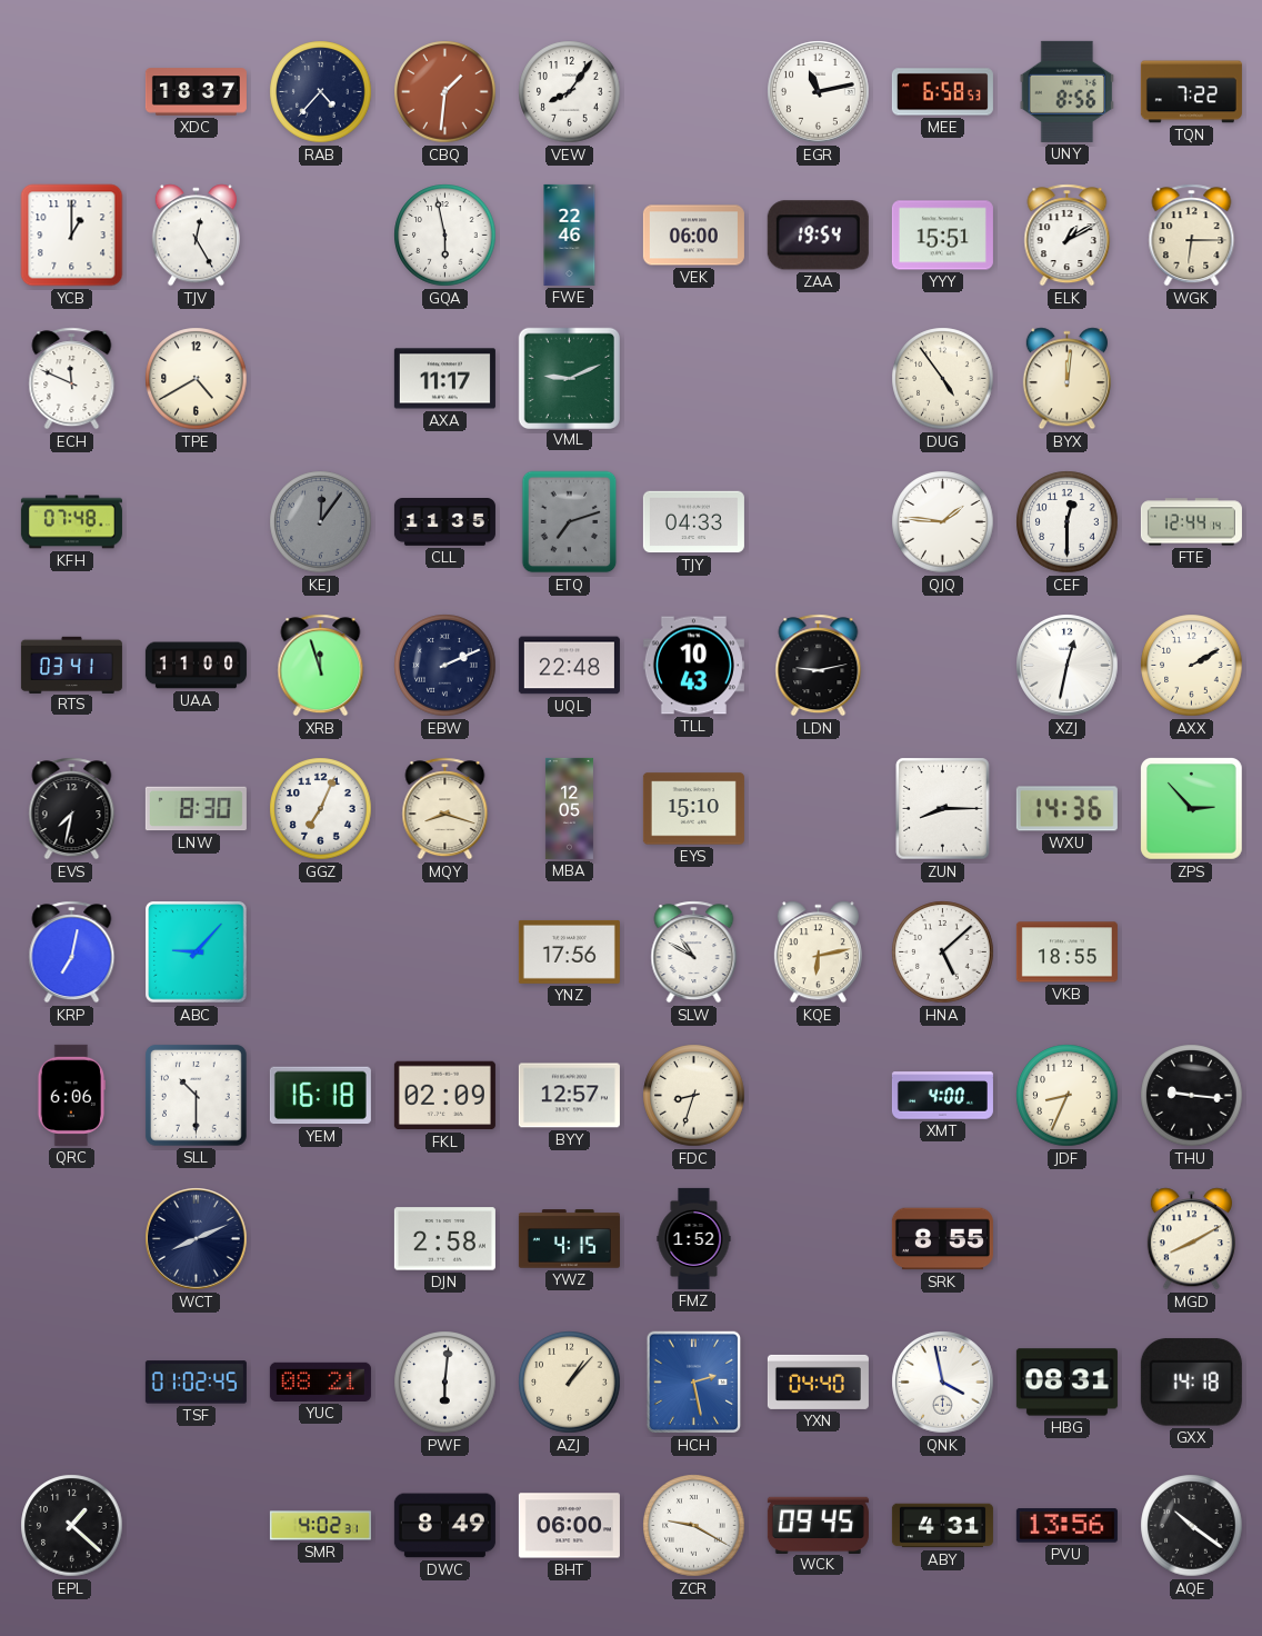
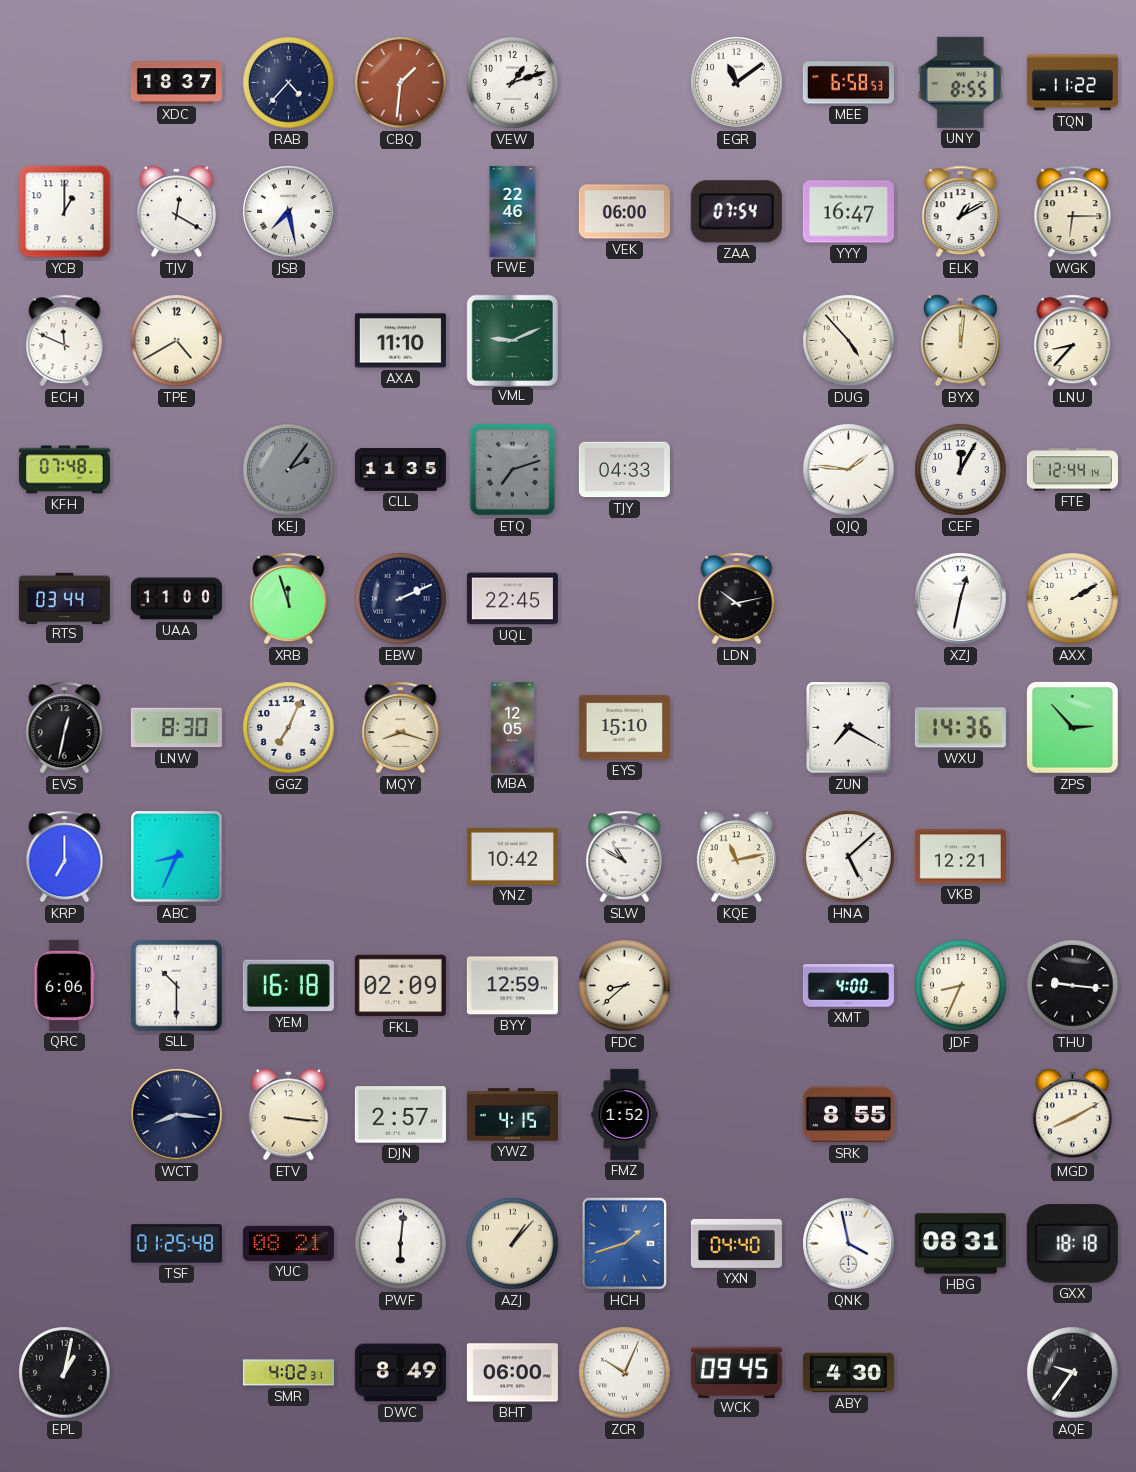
VEW: 8:06 -> 1:12 (513, 83)
EGR: 11:13 -> 11:09 (737, 83)
UNY: 8:56 -> 8:55 (960, 82)
TQN: 7:22 -> 11:22 (1072, 83)
TJV: 12:25 -> 12:20 (176, 212)
JSB: none -> 7:28 (289, 212)
GQA: 5:58 -> none (445, 236)
ZAA: 19:54 -> 07:54 (736, 212)
YYY: 15:51 -> 16:47 (848, 212)
AXA: 11:17 -> 11:10 (400, 341)
DUG: 4:54 -> 4:53 (849, 341)
LNU: none -> 8:37 (1073, 341)
KEJ: 12:06 -> 2:06 (289, 470)
CEF: 12:30 -> 12:05 (961, 470)
RTS: 03:41 -> 03:44 (64, 598)
UQL: 22:48 -> 22:45 (512, 599)
TLL: 10:43 -> none (693, 666)
LDN: 9:13 -> 10:13 (737, 599)
EVS: 7:32 -> 12:32 (65, 728)
ZUN: 8:15 -> 7:20 (849, 728)
KRP: 7:02 -> 7:00 (65, 857)
ABC: 9:07 -> 8:34 (177, 857)
YNZ: 17:56 -> 10:42 (512, 856)
KQE: 6:13 -> 11:13 (736, 857)
VKB: 18:55 -> 12:21 (960, 857)
BYY: 12:57 -> 12:59 (512, 986)
FDC: 8:33 -> 8:38 (625, 986)
WCT: 8:11 -> 8:16 (177, 1115)
ETV: none -> 3:16 (288, 1115)
DJN: 2:58 -> 2:57 (400, 1115)
TSF: 01:02 -> 01:25 (176, 1244)
HCH: 2:28 -> 1:42 (625, 1244)
GXX: 14:18 -> 18:18 (1072, 1244)
EPL: 1:22 -> 1:02 (65, 1373)
ZCR: 9:20 -> 10:04 (625, 1373)
ABY: 4:31 -> 4:30 (848, 1373)
PVU: 13:56 -> none (1066, 1526)
AQE: 10:21 -> 9:36 (1073, 1373)
